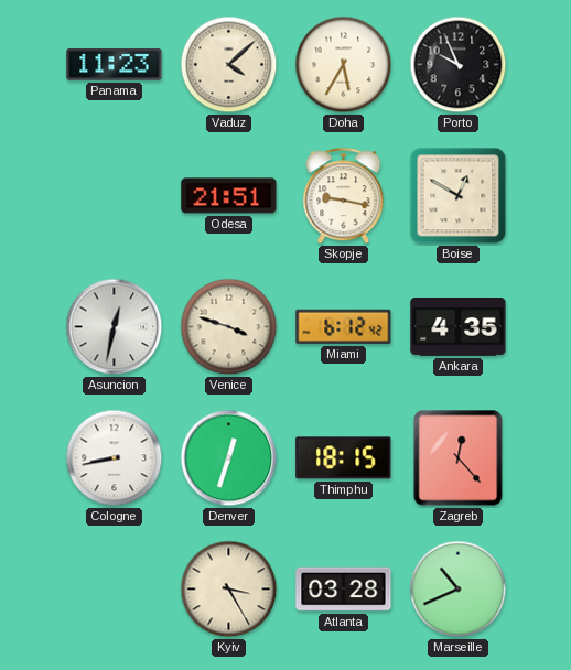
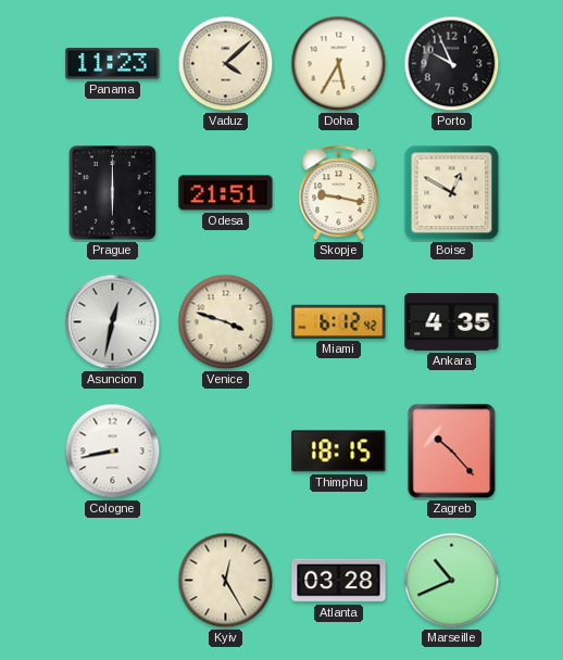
Prague: none -> 6:00 (113, 193)
Denver: 12:33 -> none (229, 458)
Zagreb: 12:23 -> 10:23 (452, 452)
Kyiv: 3:25 -> 12:25 (226, 581)
